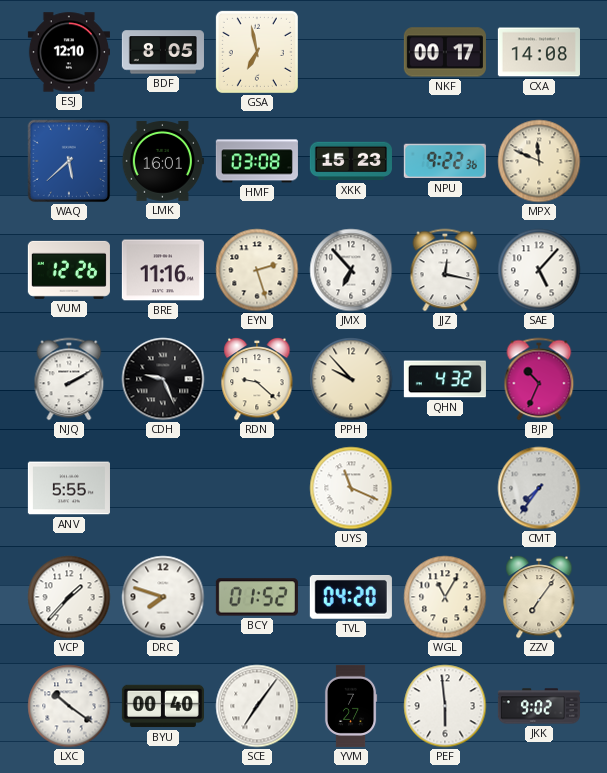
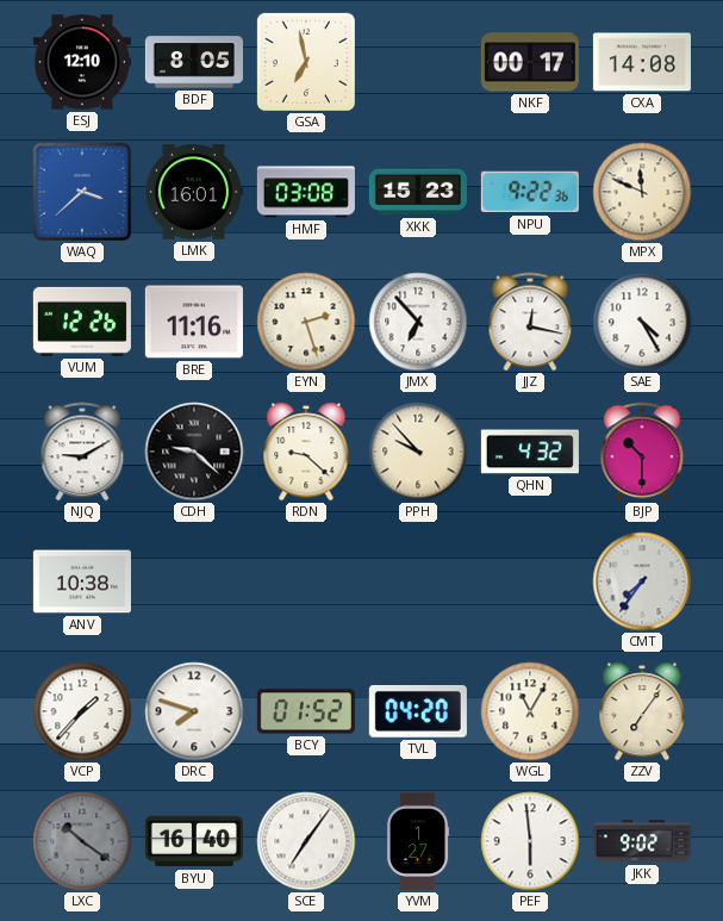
WAQ: 5:38 -> 3:38 (82, 192)
SAE: 5:07 -> 4:25 (642, 322)
NJQ: 2:10 -> 9:10 (82, 452)
CDH: 9:26 -> 9:22 (194, 452)
BJP: 10:34 -> 10:30 (642, 452)
ANV: 5:55 -> 10:38 (82, 581)
UYS: 11:19 -> none (351, 488)
LXC dial: white -> grey (82, 841)
BYU: 00:40 -> 16:40 (194, 841)
YVM: 7:27 -> 1:27 (418, 841)
